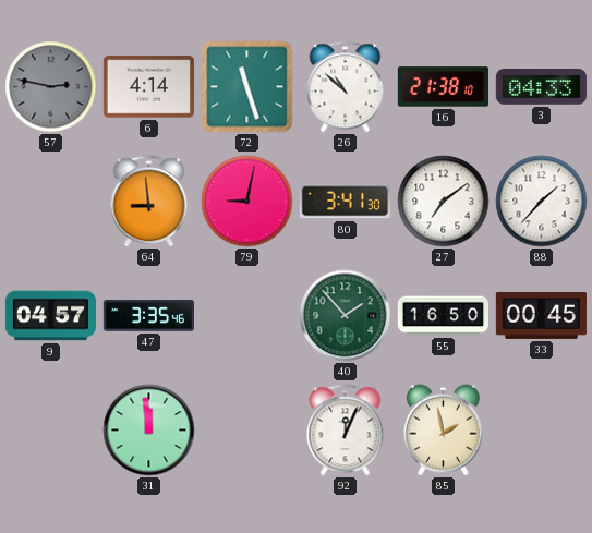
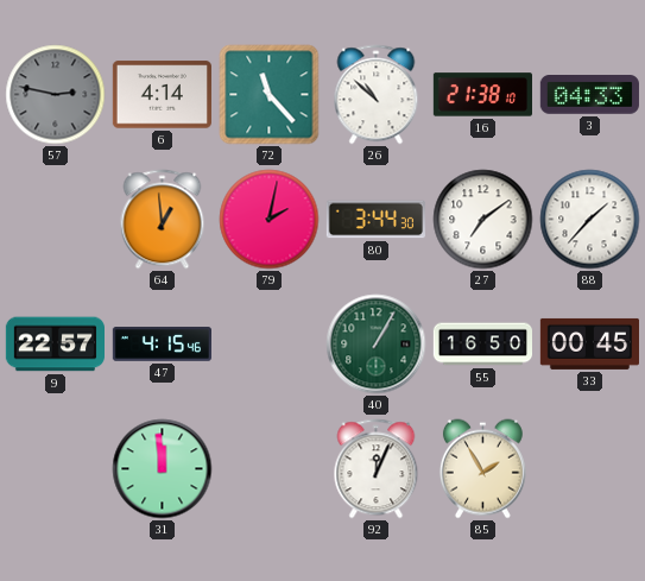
72: 11:27 -> 11:23 (270, 95)
64: 8:59 -> 12:59 (163, 220)
79: 9:02 -> 2:02 (270, 220)
80: 3:41 -> 3:44 (375, 220)
9: 04:57 -> 22:57 (55, 345)
47: 3:35 -> 4:15 (162, 345)
40: 1:53 -> 1:05 (377, 345)
85: 1:58 -> 1:55 (482, 469)
